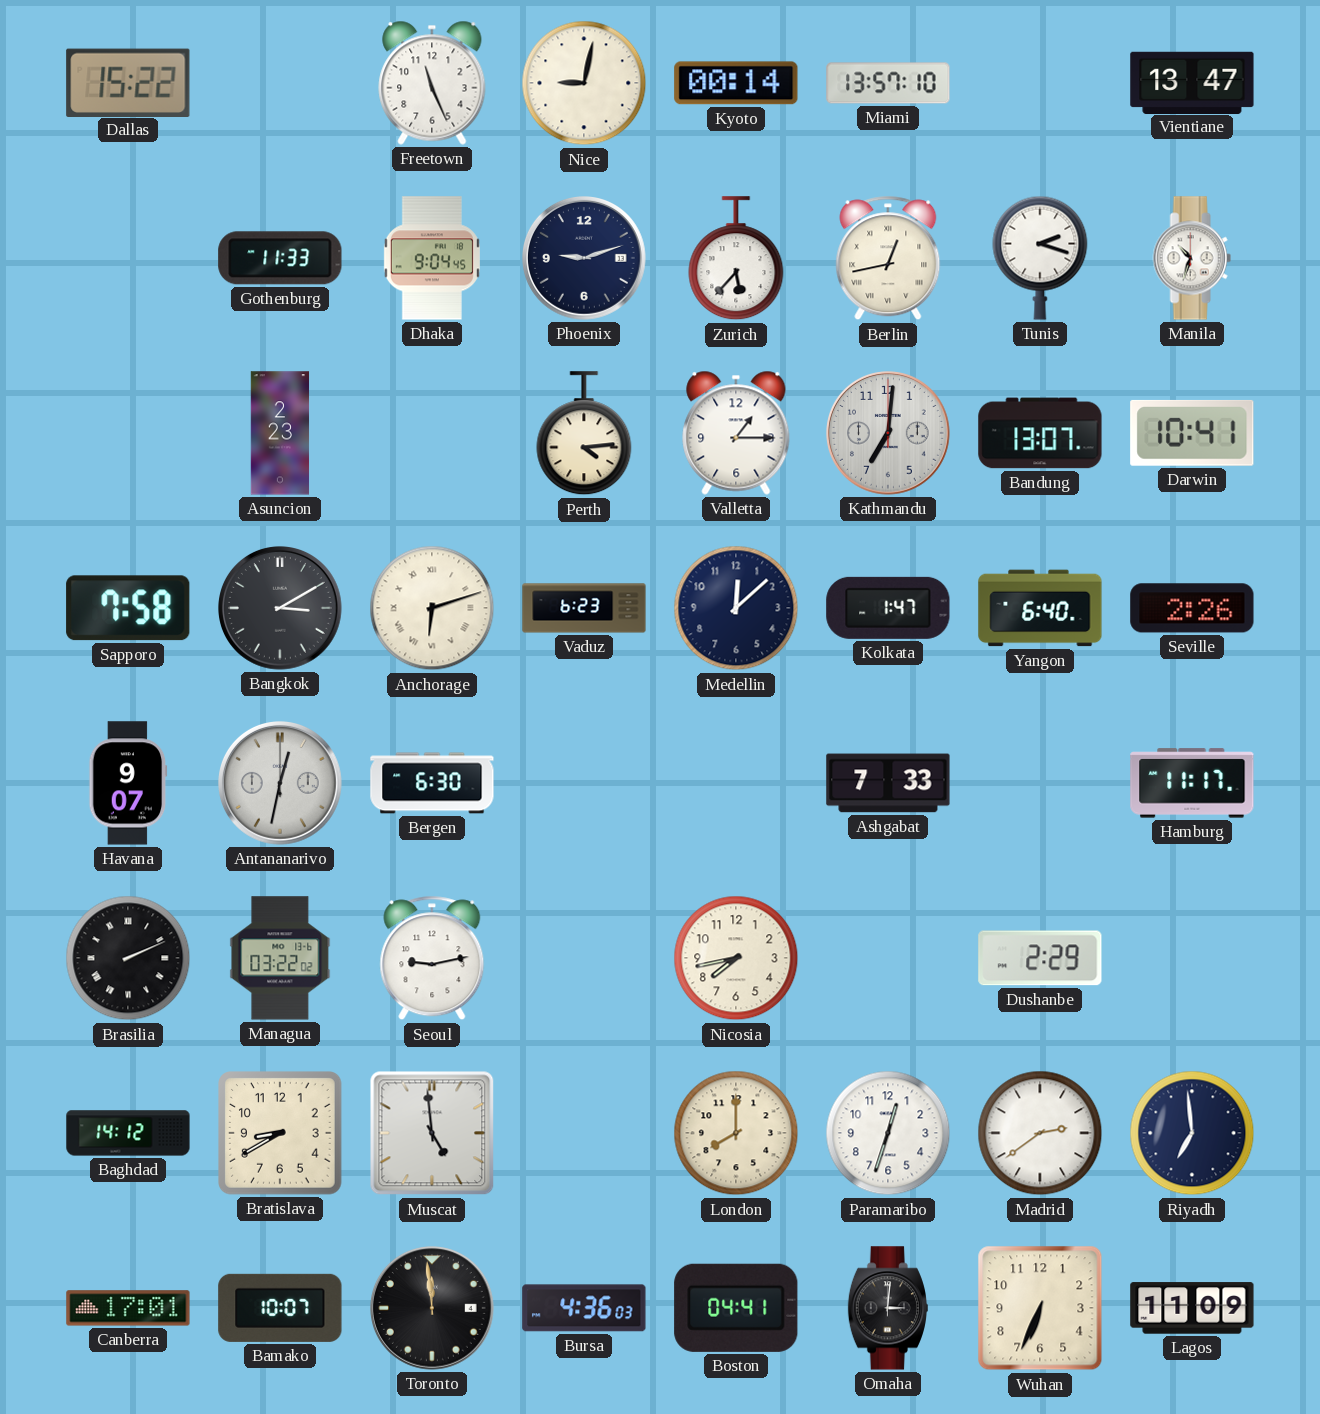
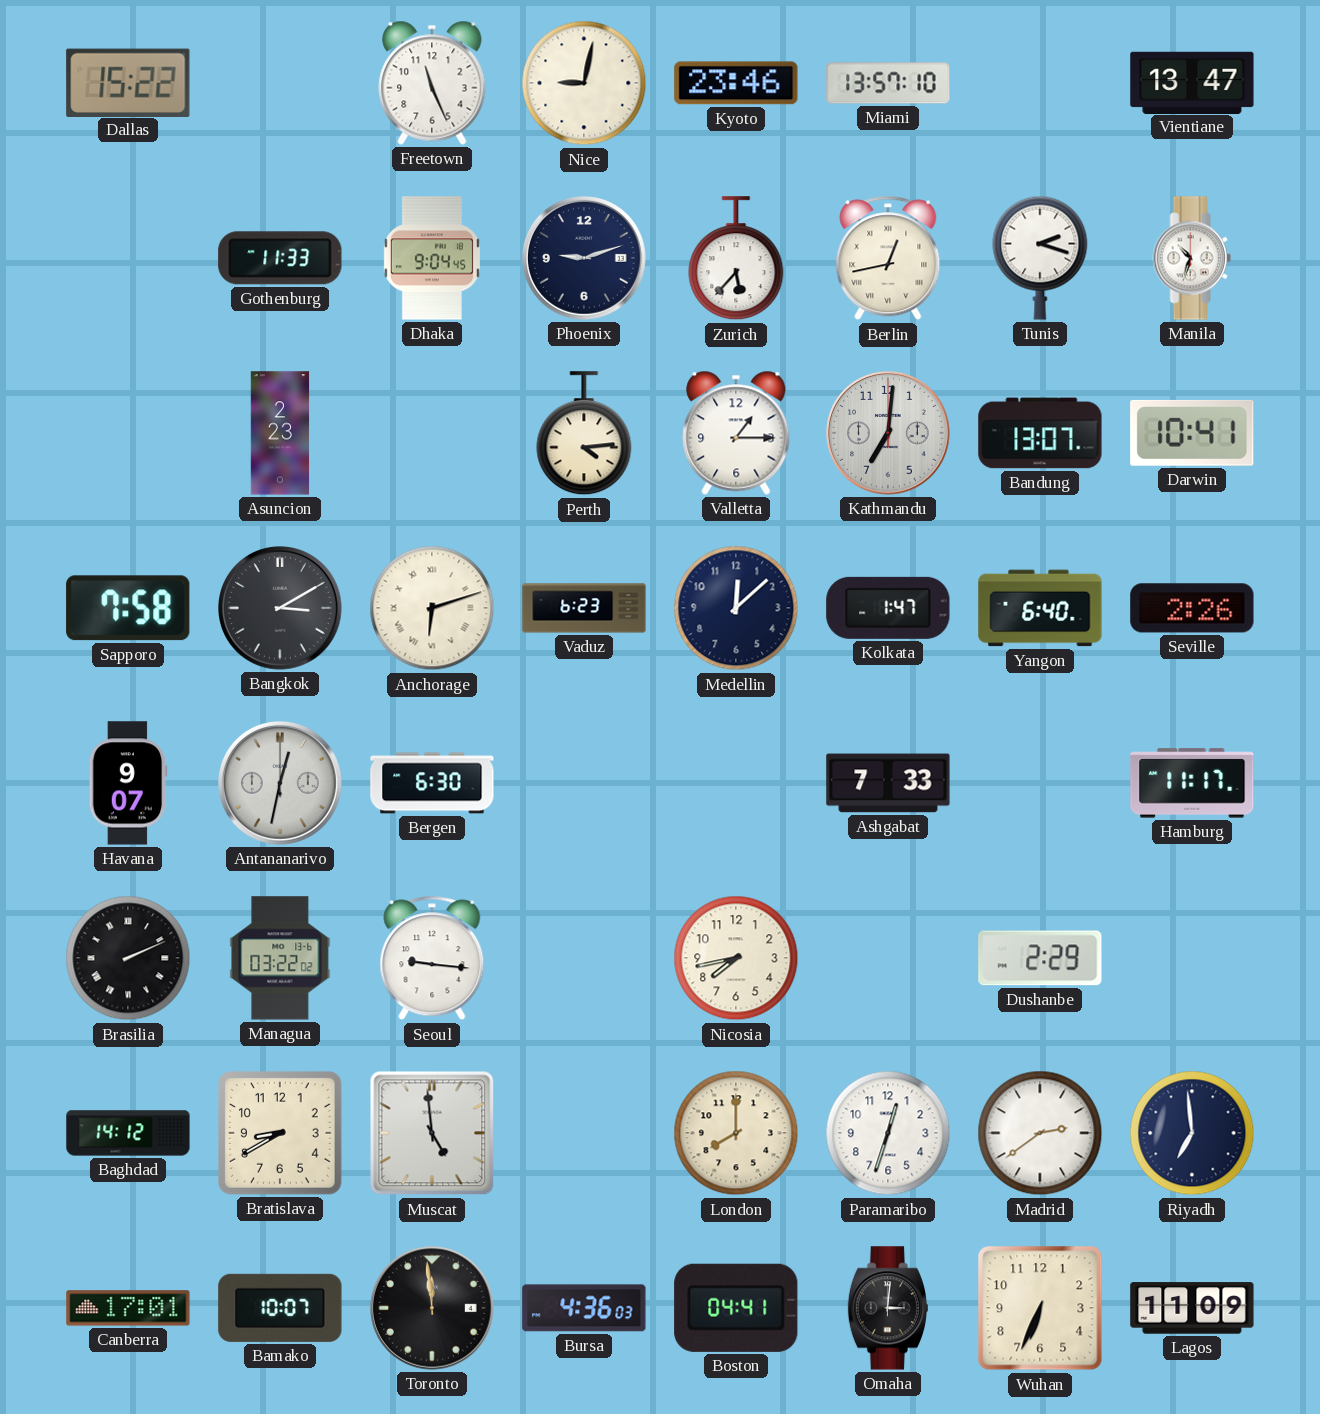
Kyoto: 00:14 -> 23:46 (736, 83)
Seoul: 9:13 -> 9:16 (432, 958)
